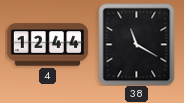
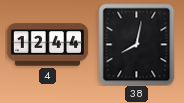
38: 11:20 -> 8:02 (137, 44)
